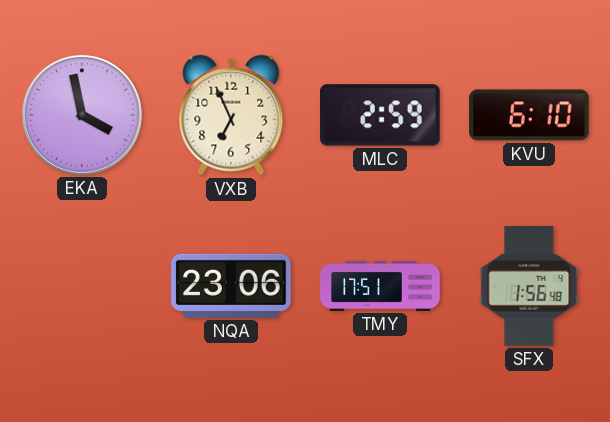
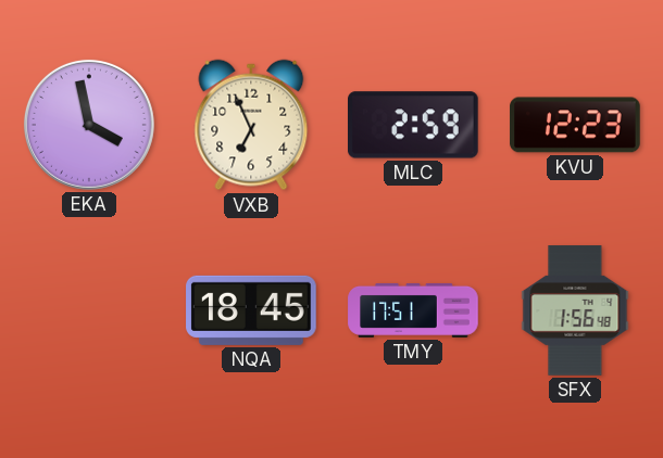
KVU: 6:10 -> 12:23 (575, 125)
NQA: 23:06 -> 18:45 (251, 310)
